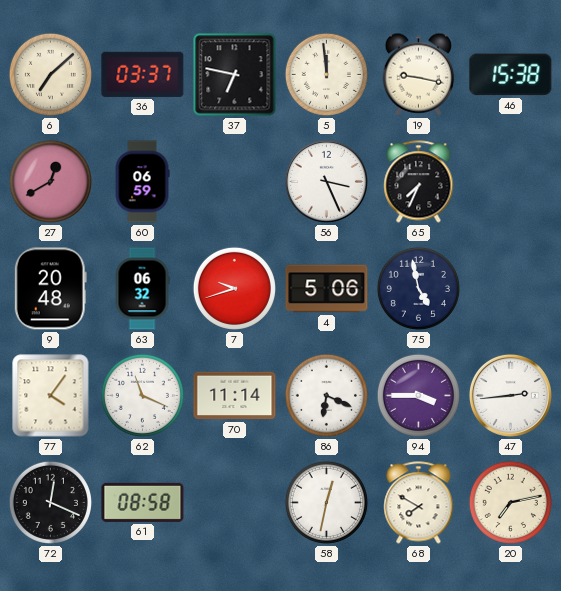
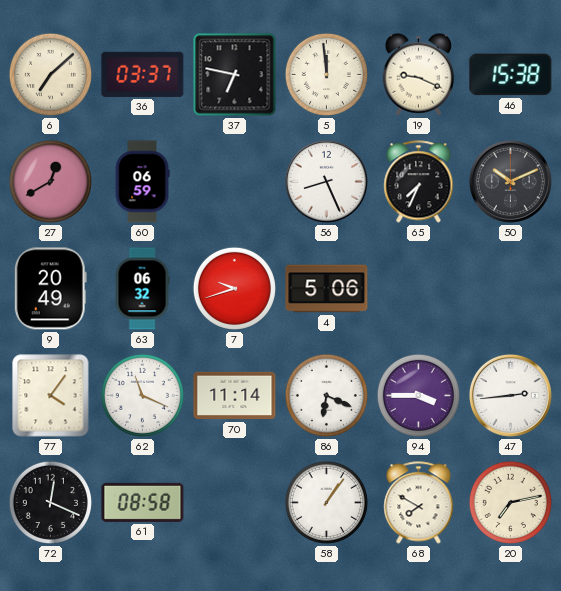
19: 9:17 -> 9:19 (419, 74)
56: 3:26 -> 8:26 (326, 181)
50: none -> 10:11 (510, 181)
9: 20:48 -> 20:49 (50, 289)
75: 4:58 -> none (418, 288)
58: 12:32 -> 1:06 (326, 502)
